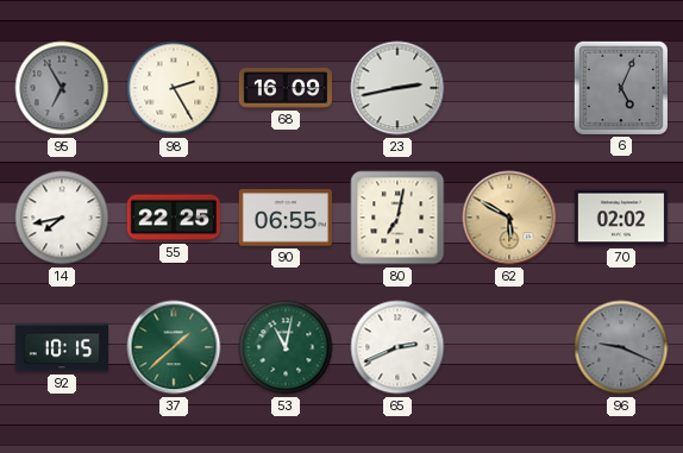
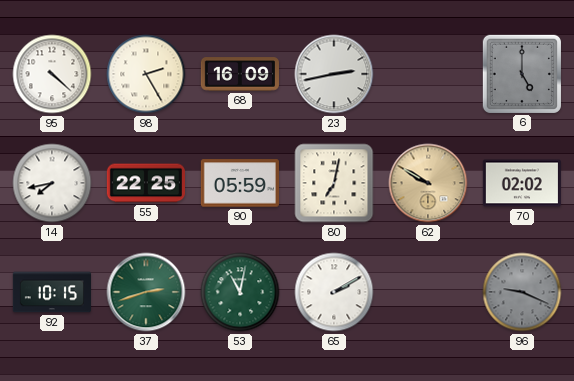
95: 6:55 -> 4:22 (52, 74)
95 dial: grey -> white (52, 74)
6: 5:04 -> 5:00 (522, 74)
90: 06:55 -> 05:59 (240, 183)
62: 5:50 -> 9:50 (428, 183)
37: 1:38 -> 2:42 (146, 292)
65: 2:41 -> 2:10 (334, 292)
